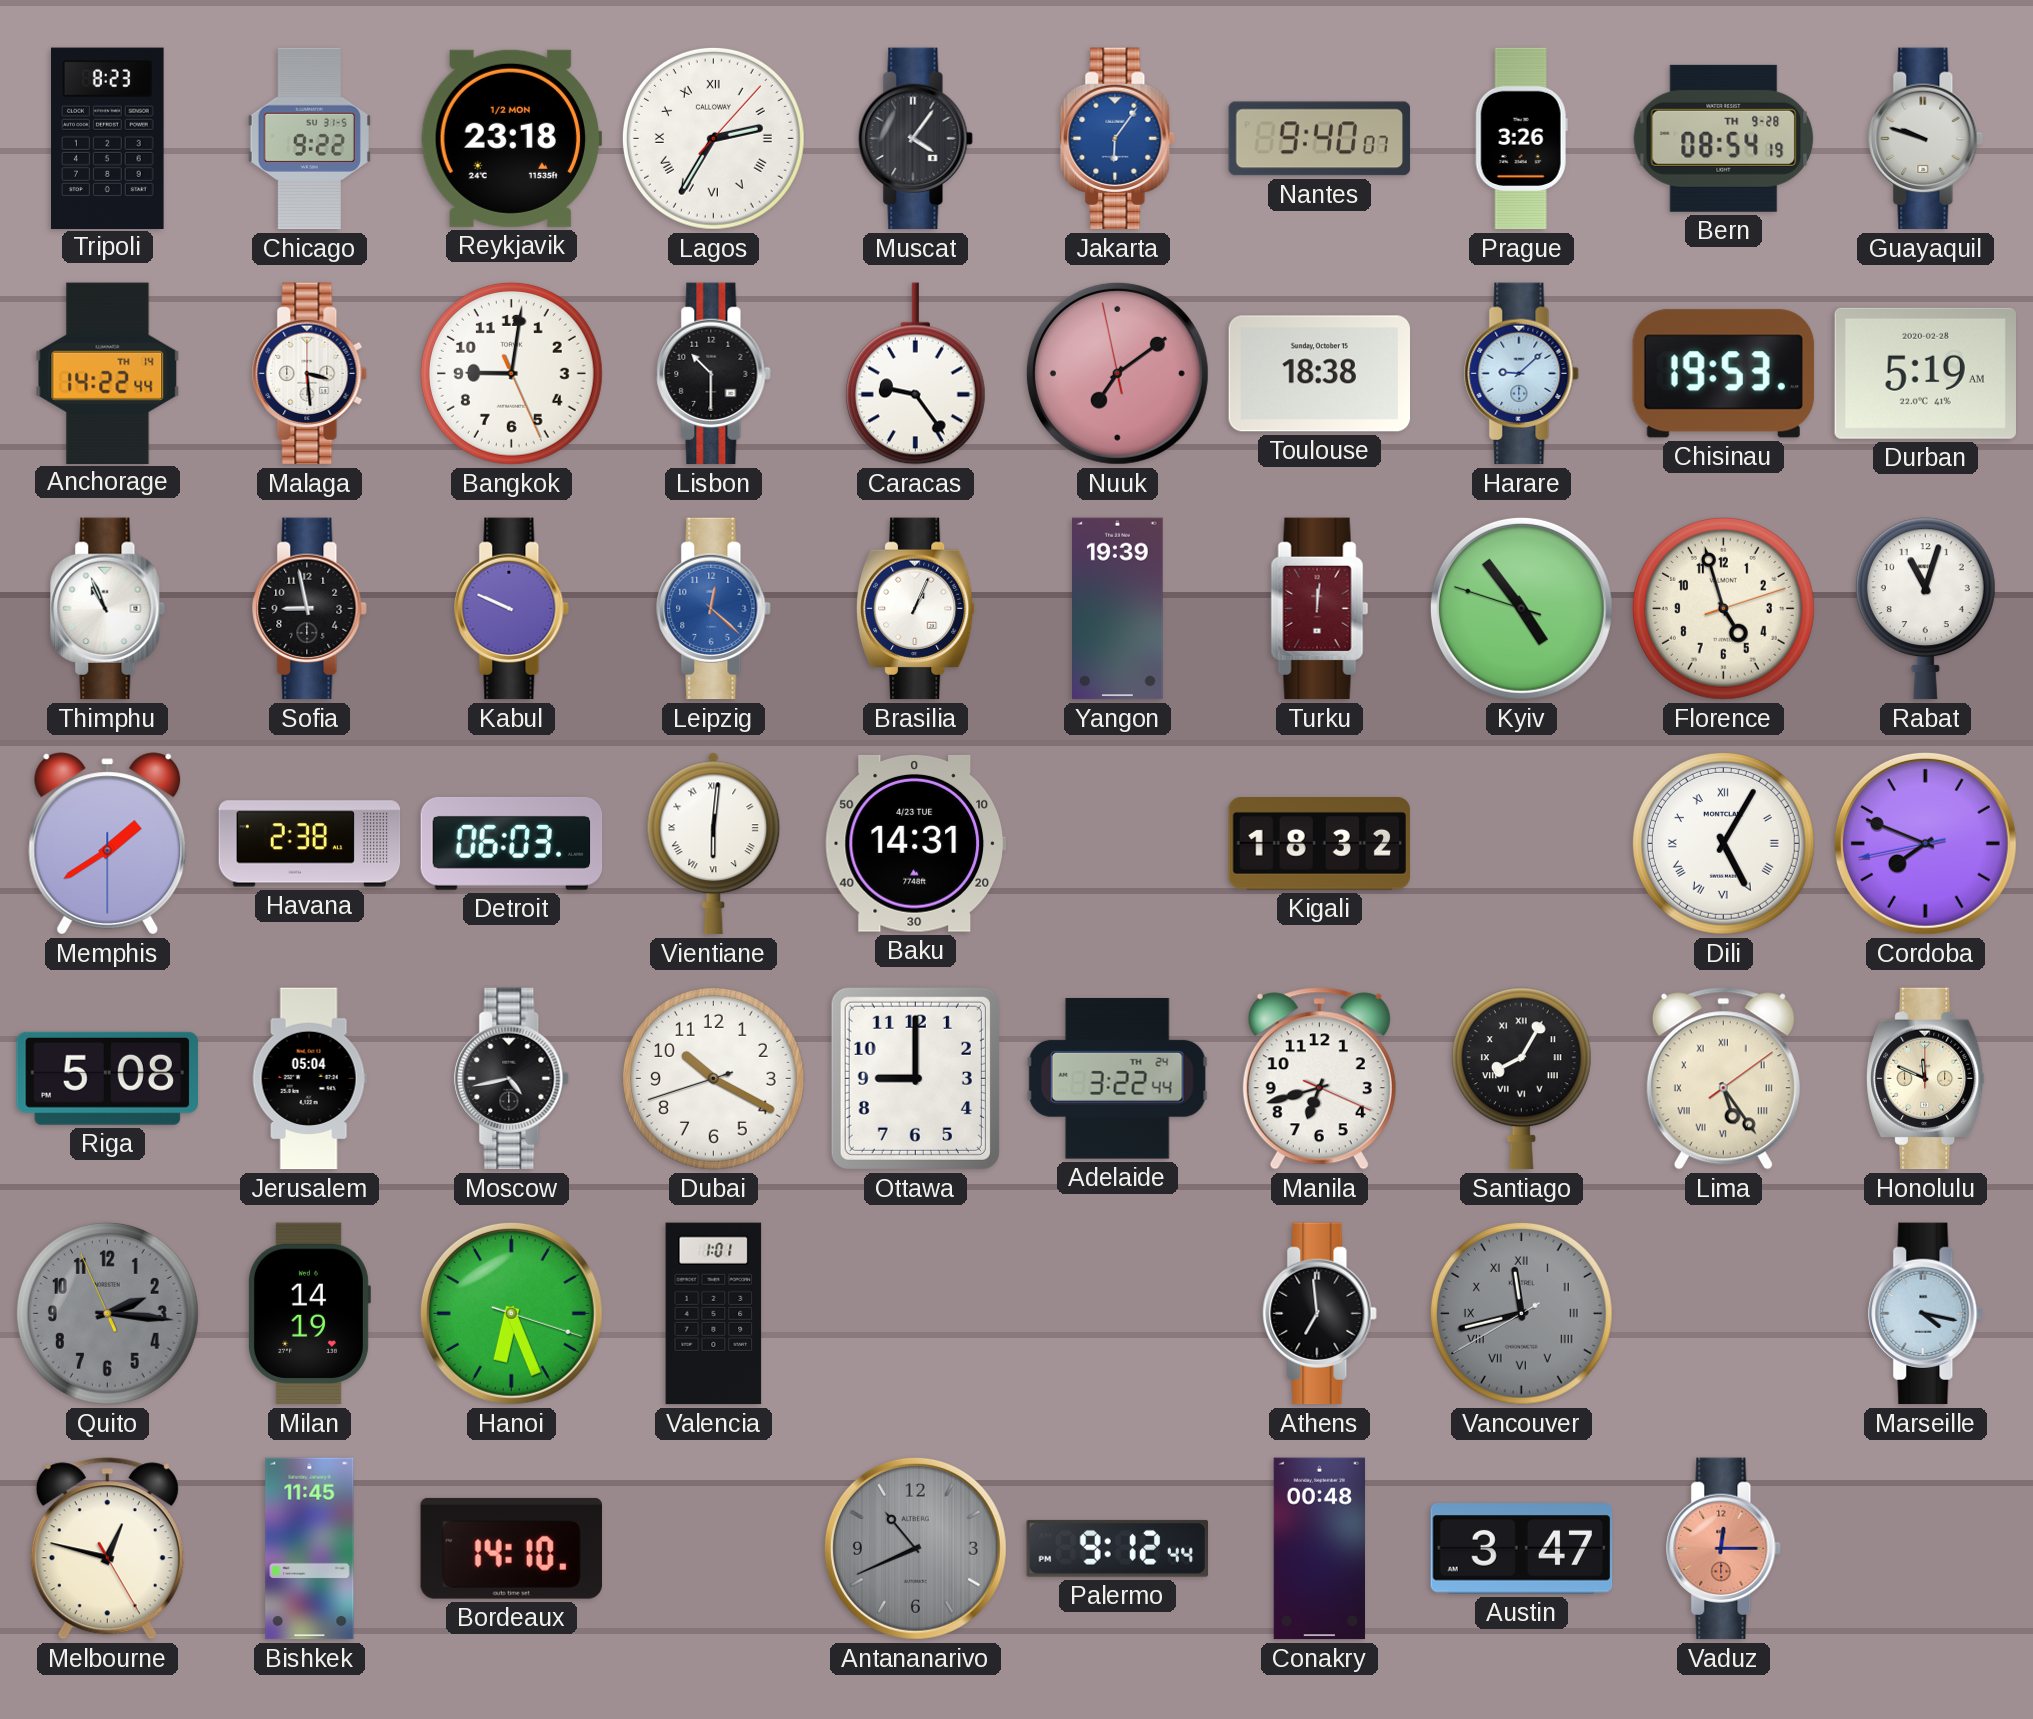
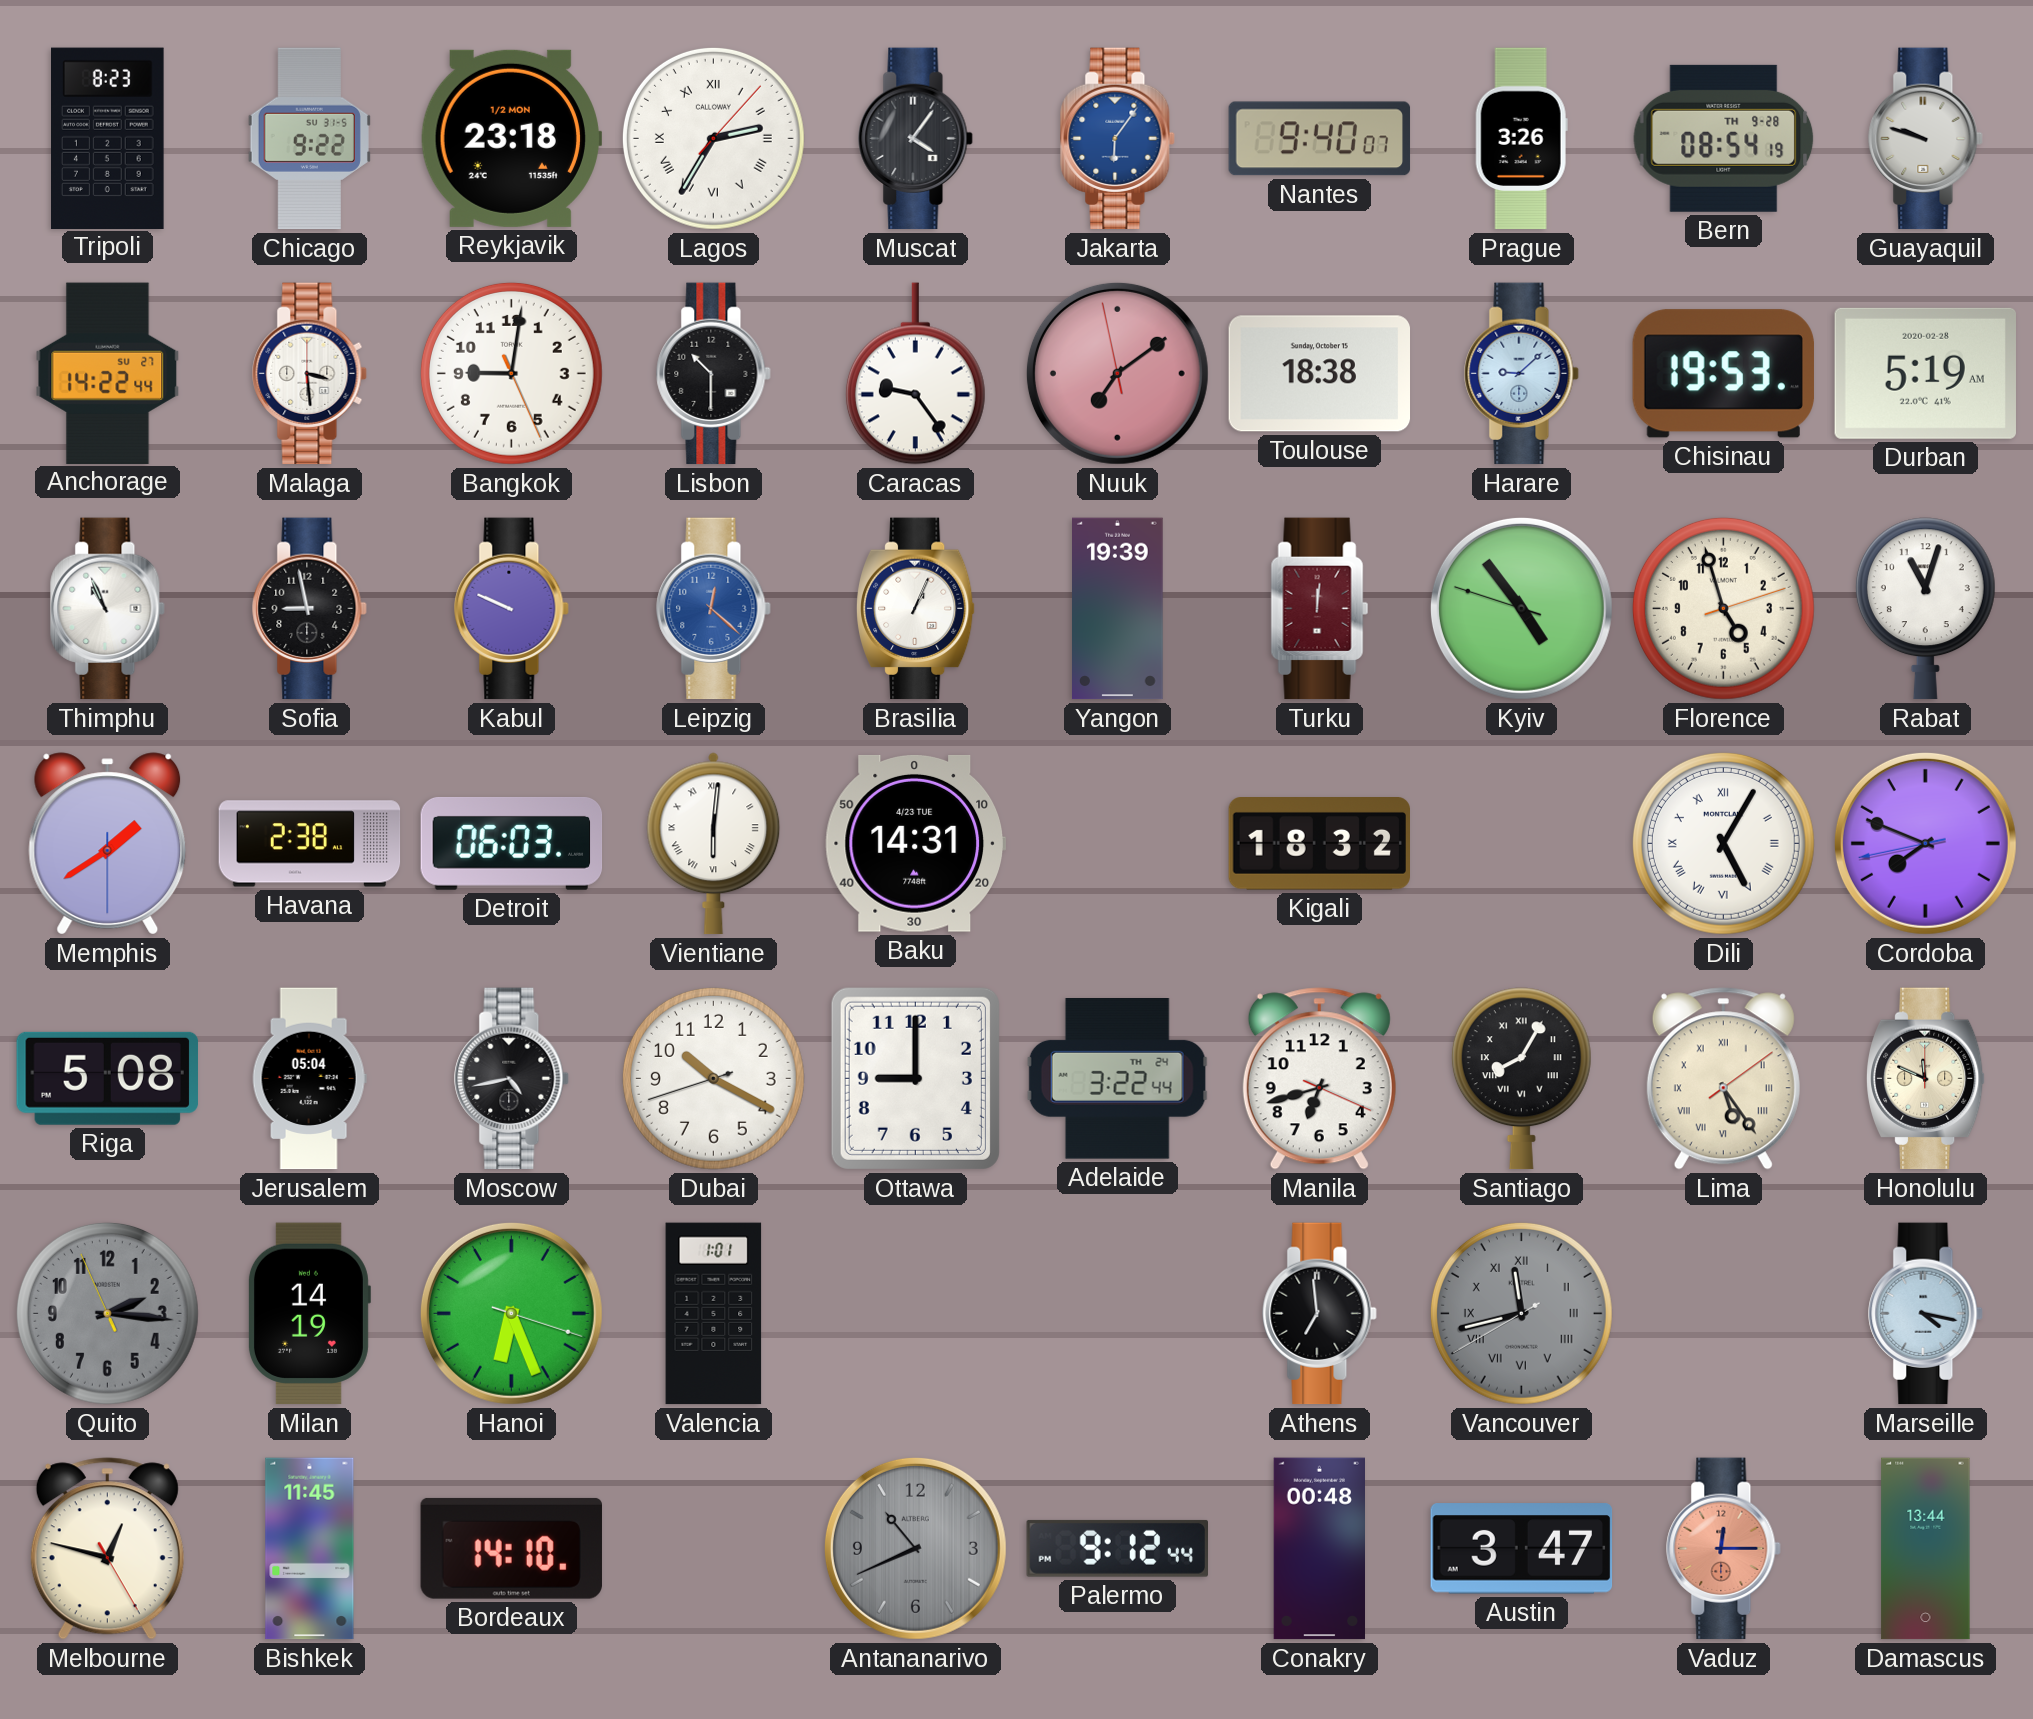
Anchorage date: TH 14 -> SU 27 (108, 373)
Damascus: none -> 13:44 (1926, 1549)
